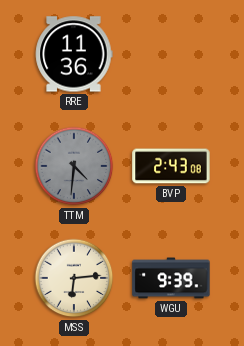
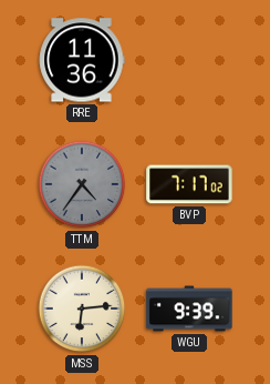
TTM: 4:31 -> 4:36 (82, 184)
BVP: 2:43 -> 7:17 (189, 184)
